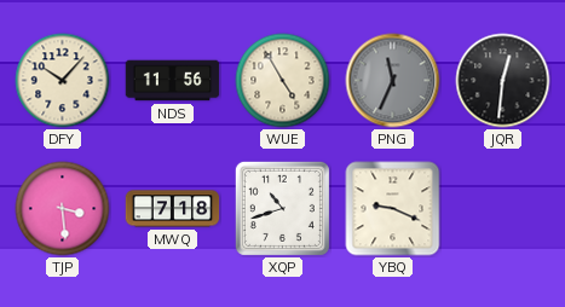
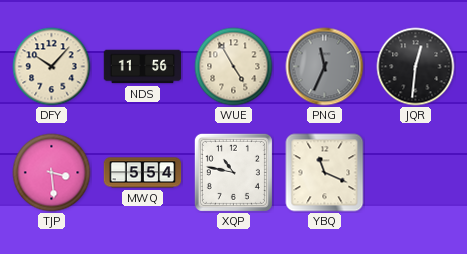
MWQ: 7:18 -> 5:54 (143, 173)
XQP: 10:42 -> 10:47 (233, 172)
YBQ: 9:19 -> 11:19 (325, 173)
